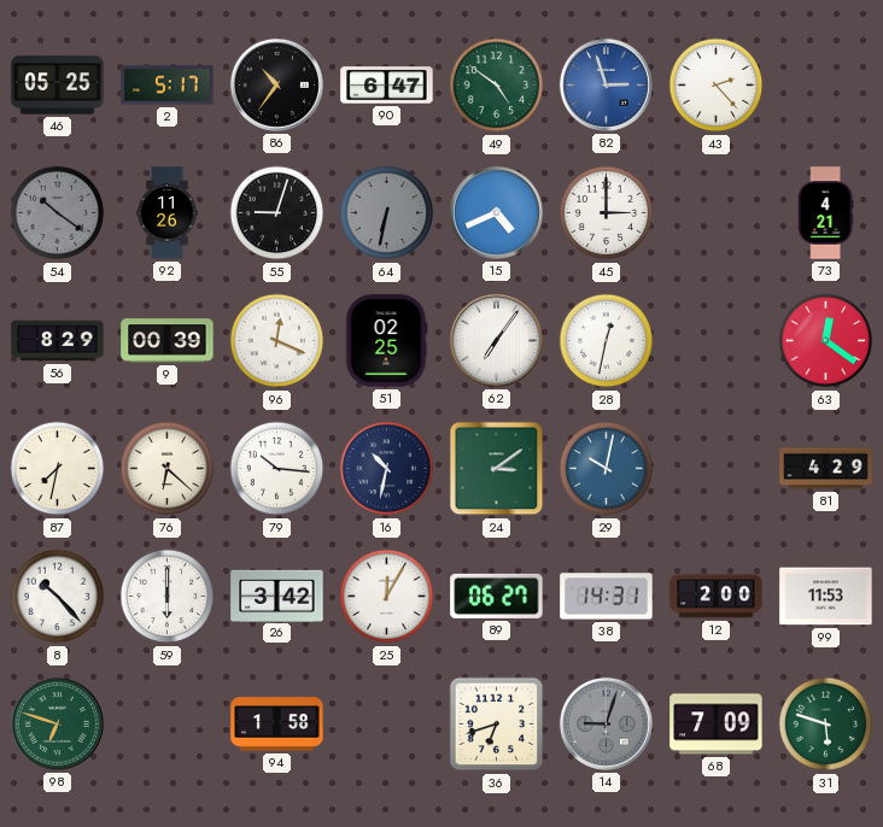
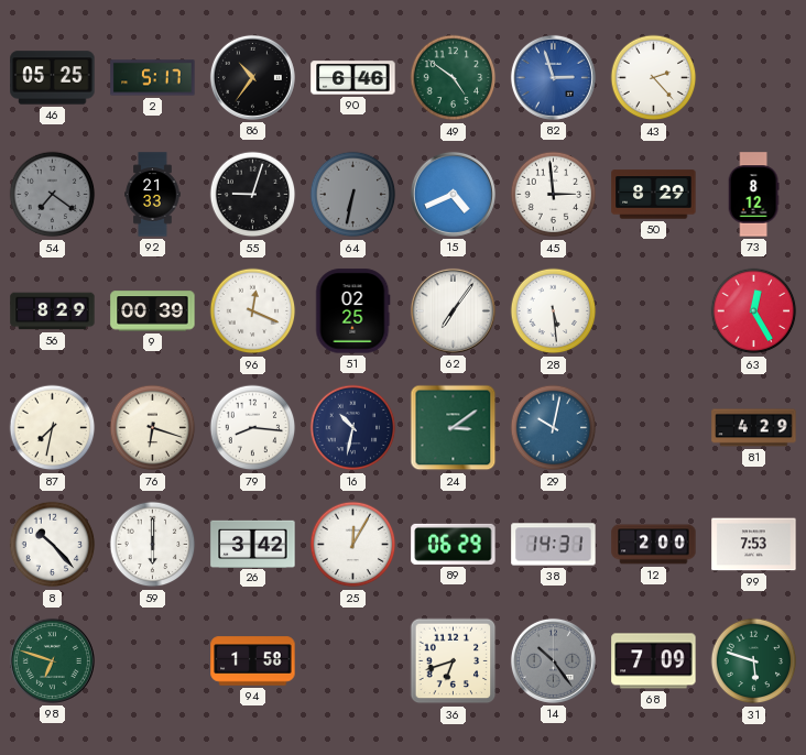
90: 6:47 -> 6:46 (353, 78)
54: 10:21 -> 7:21 (53, 195)
92: 11:26 -> 21:33 (153, 195)
45: 3:00 -> 2:59 (554, 195)
50: none -> 8:29 (654, 195)
73: 4:21 -> 8:12 (753, 195)
28: 12:32 -> 5:29 (554, 311)
63: 12:21 -> 12:25 (754, 311)
76: 6:22 -> 6:18 (153, 428)
79: 10:16 -> 8:16 (253, 428)
89: 06:27 -> 06:29 (454, 544)
99: 11:53 -> 7:53 (754, 545)
14: 9:03 -> 10:24 (553, 660)
